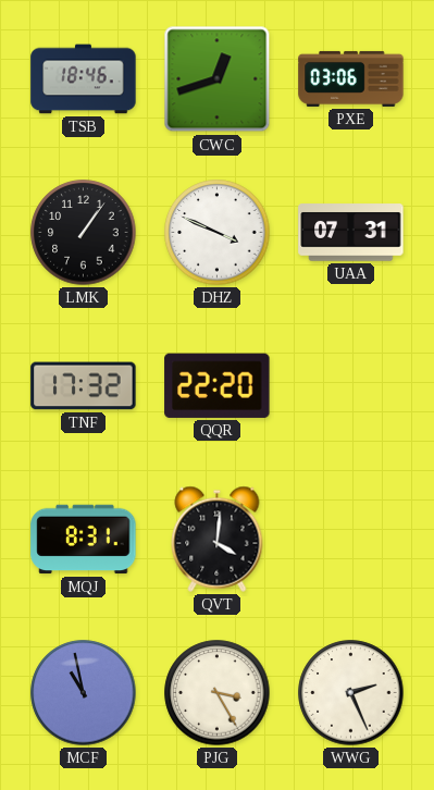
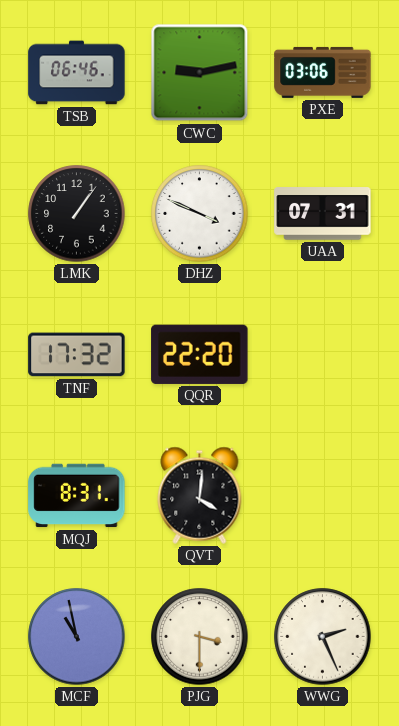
TSB: 18:46 -> 06:46 (77, 73)
CWC: 12:42 -> 9:13 (200, 73)
PJG: 3:25 -> 3:30 (200, 637)
